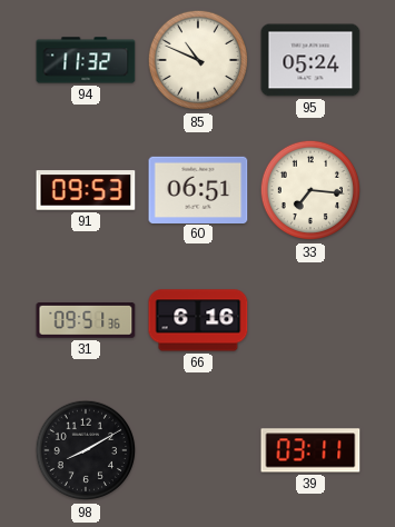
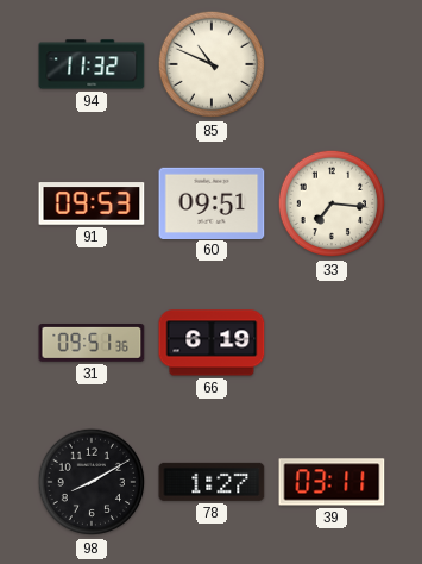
95: 05:24 -> none (310, 60)
60: 06:51 -> 09:51 (212, 202)
66: 6:16 -> 6:19 (212, 343)
78: none -> 1:27 (212, 482)
